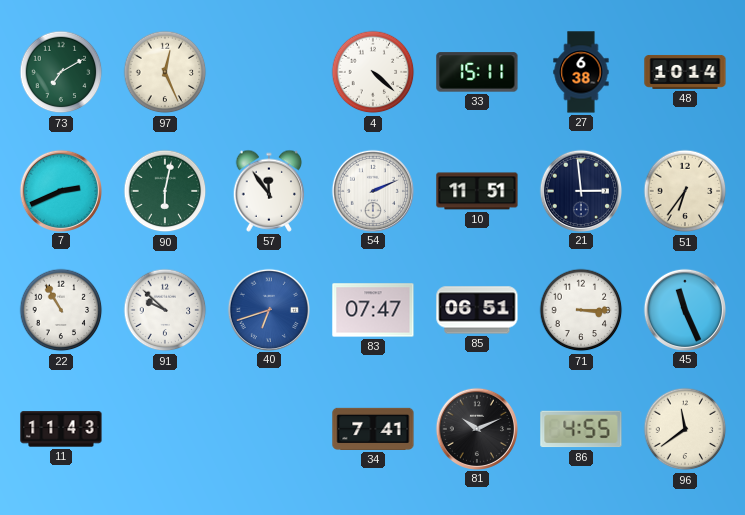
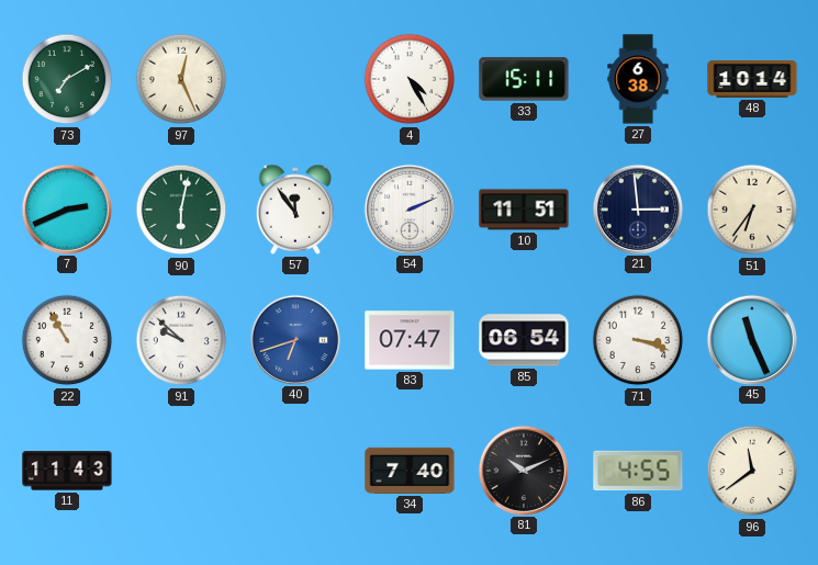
4: 4:22 -> 4:25 (410, 79)
85: 06:51 -> 06:54 (524, 340)
71: 3:15 -> 3:18 (638, 340)
34: 7:41 -> 7:40 (410, 471)
